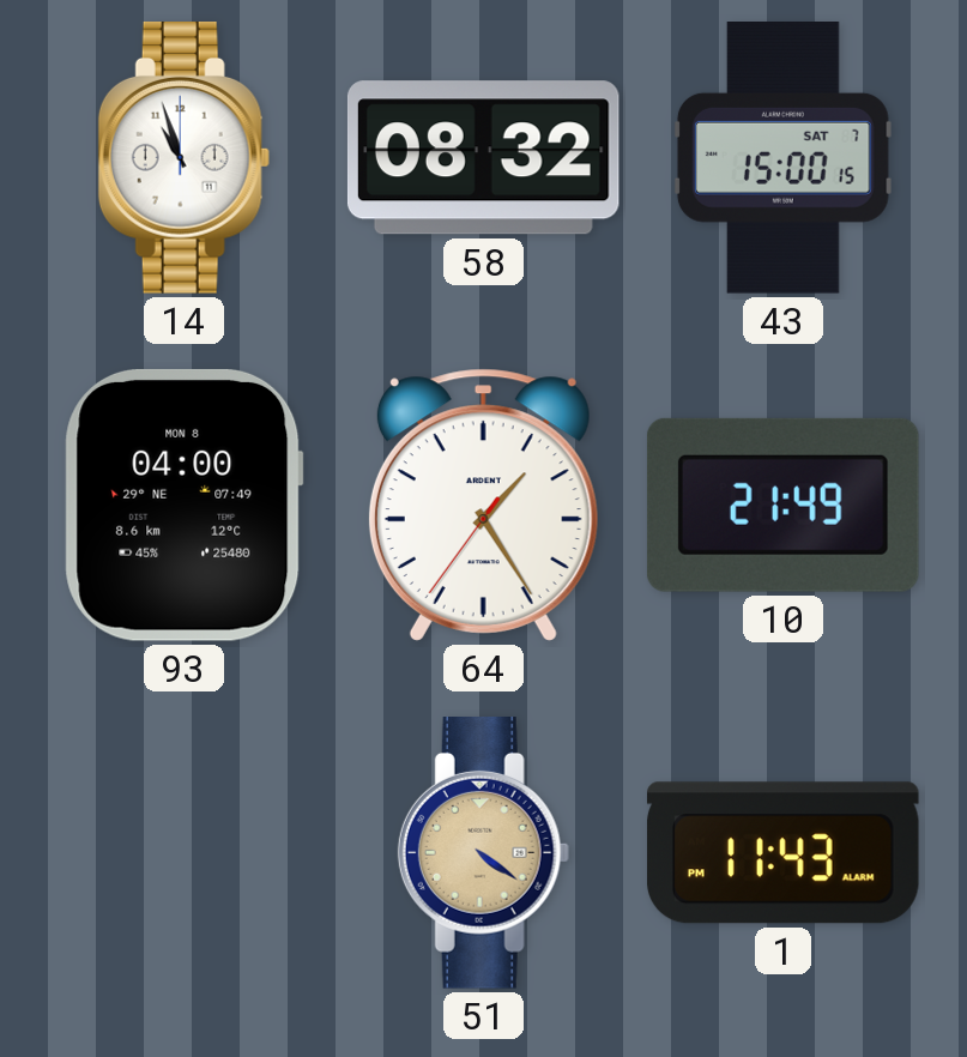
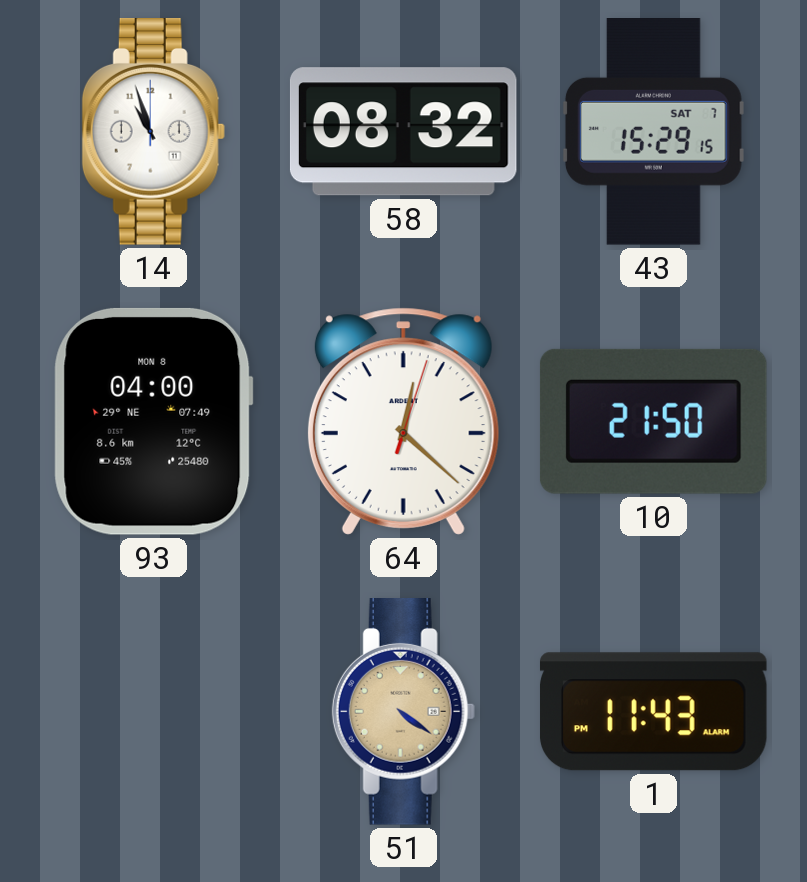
43: 15:00 -> 15:29 (653, 132)
64: 1:24 -> 12:22 (403, 421)
10: 21:49 -> 21:50 (653, 421)
